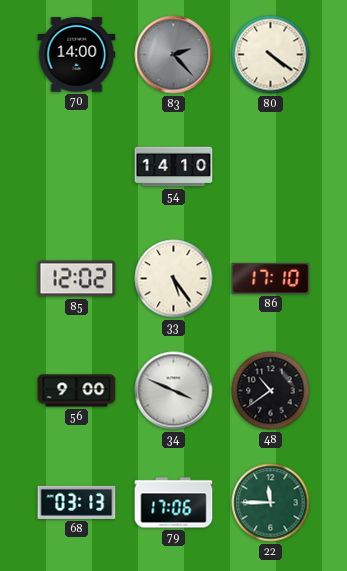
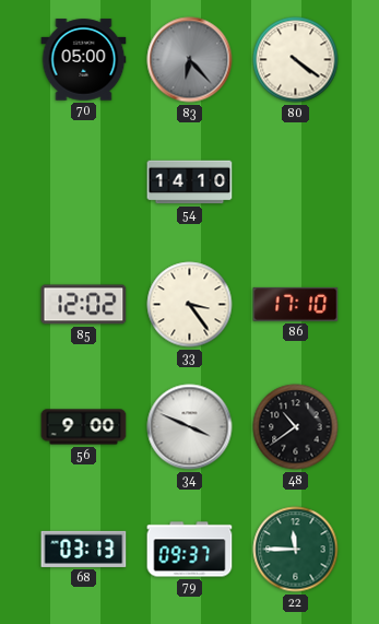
70: 14:00 -> 05:00 (84, 60)
83: 2:23 -> 6:23 (190, 60)
33: 5:24 -> 3:24 (190, 305)
79: 17:06 -> 09:37 (190, 550)
